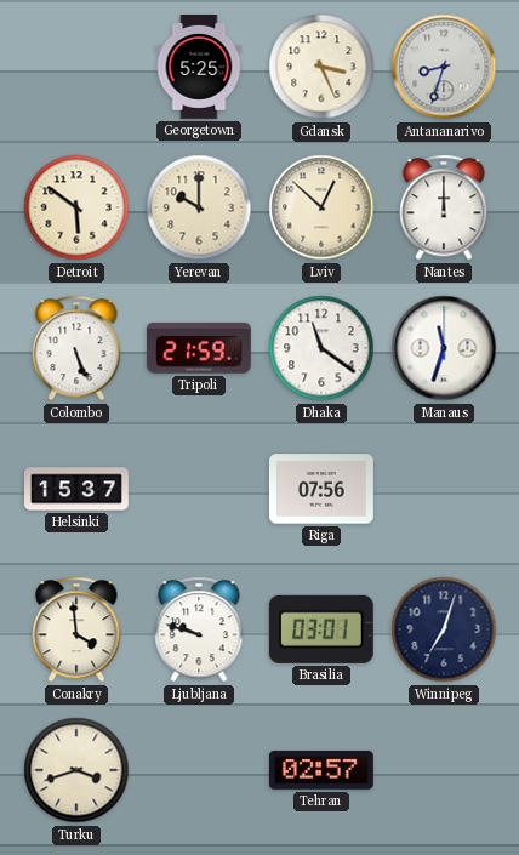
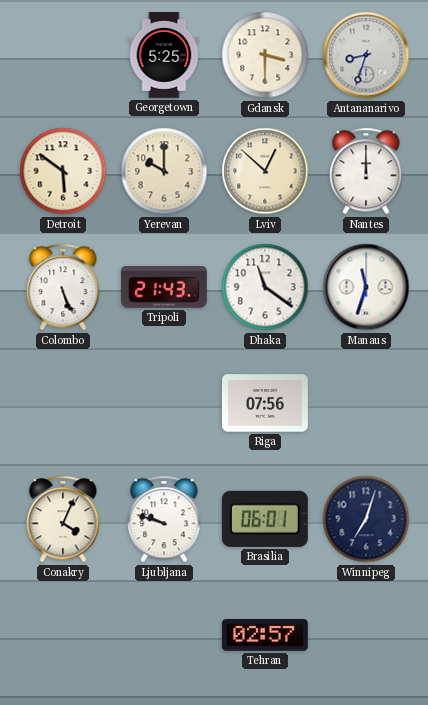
Gdansk: 3:26 -> 3:30 (265, 55)
Tripoli: 21:59 -> 21:43 (164, 288)
Helsinki: 15:37 -> none (78, 489)
Conakry: 3:59 -> 4:04 (63, 519)
Brasilia: 03:01 -> 06:01 (265, 519)
Turku: 3:42 -> none (76, 770)
